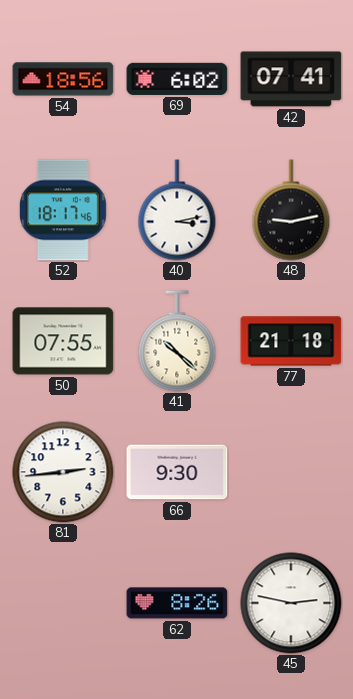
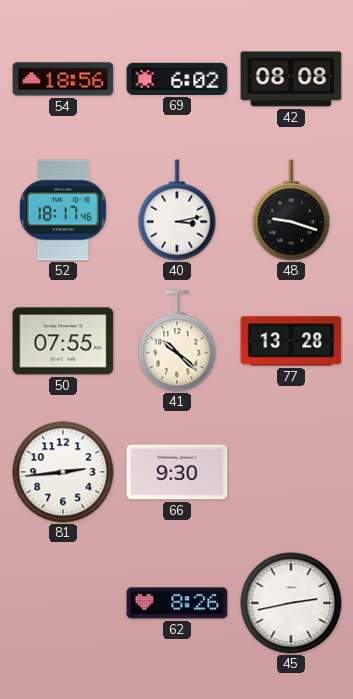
42: 07:41 -> 08:08 (291, 79)
48: 9:13 -> 9:18 (291, 210)
77: 21:18 -> 13:28 (291, 341)
45: 2:47 -> 2:43 (291, 603)
